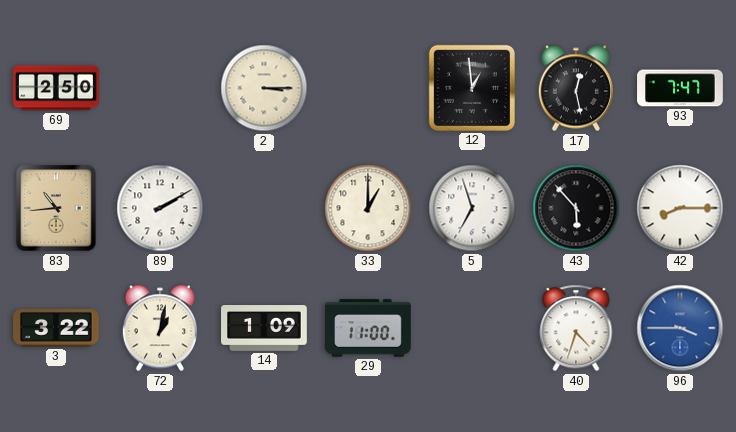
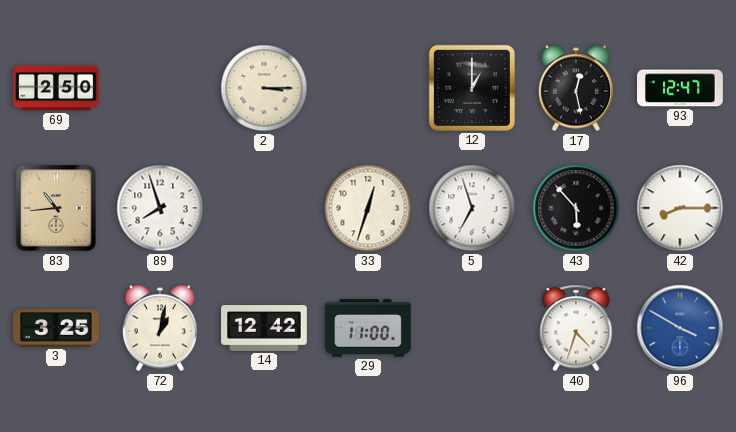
12: 12:59 -> 1:00 (472, 88)
93: 7:47 -> 12:47 (680, 88)
89: 2:10 -> 7:57 (160, 208)
33: 1:00 -> 12:33 (368, 208)
3: 3:22 -> 3:25 (57, 328)
14: 1:09 -> 12:42 (264, 328)
96: 3:45 -> 3:50 (680, 328)
